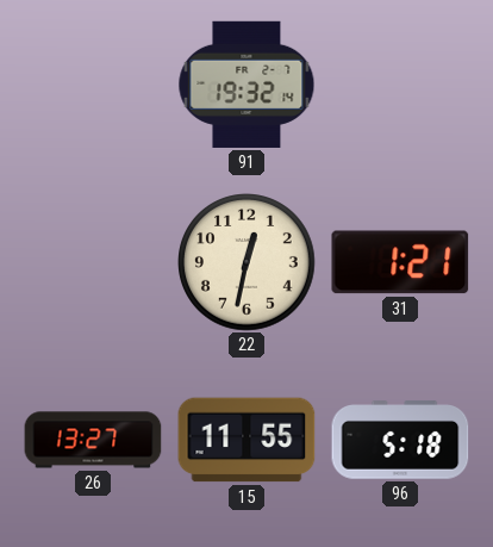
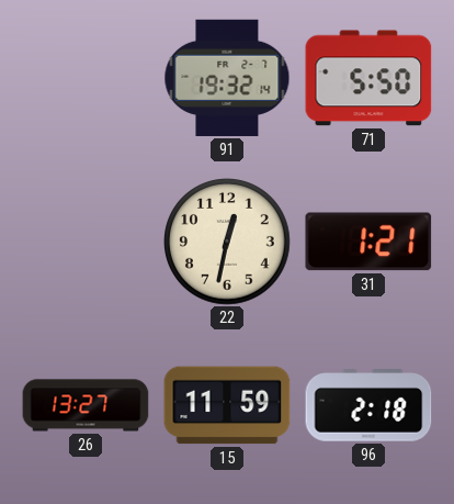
71: none -> 5:50 (368, 78)
15: 11:55 -> 11:59 (227, 405)
96: 5:18 -> 2:18 (368, 405)
